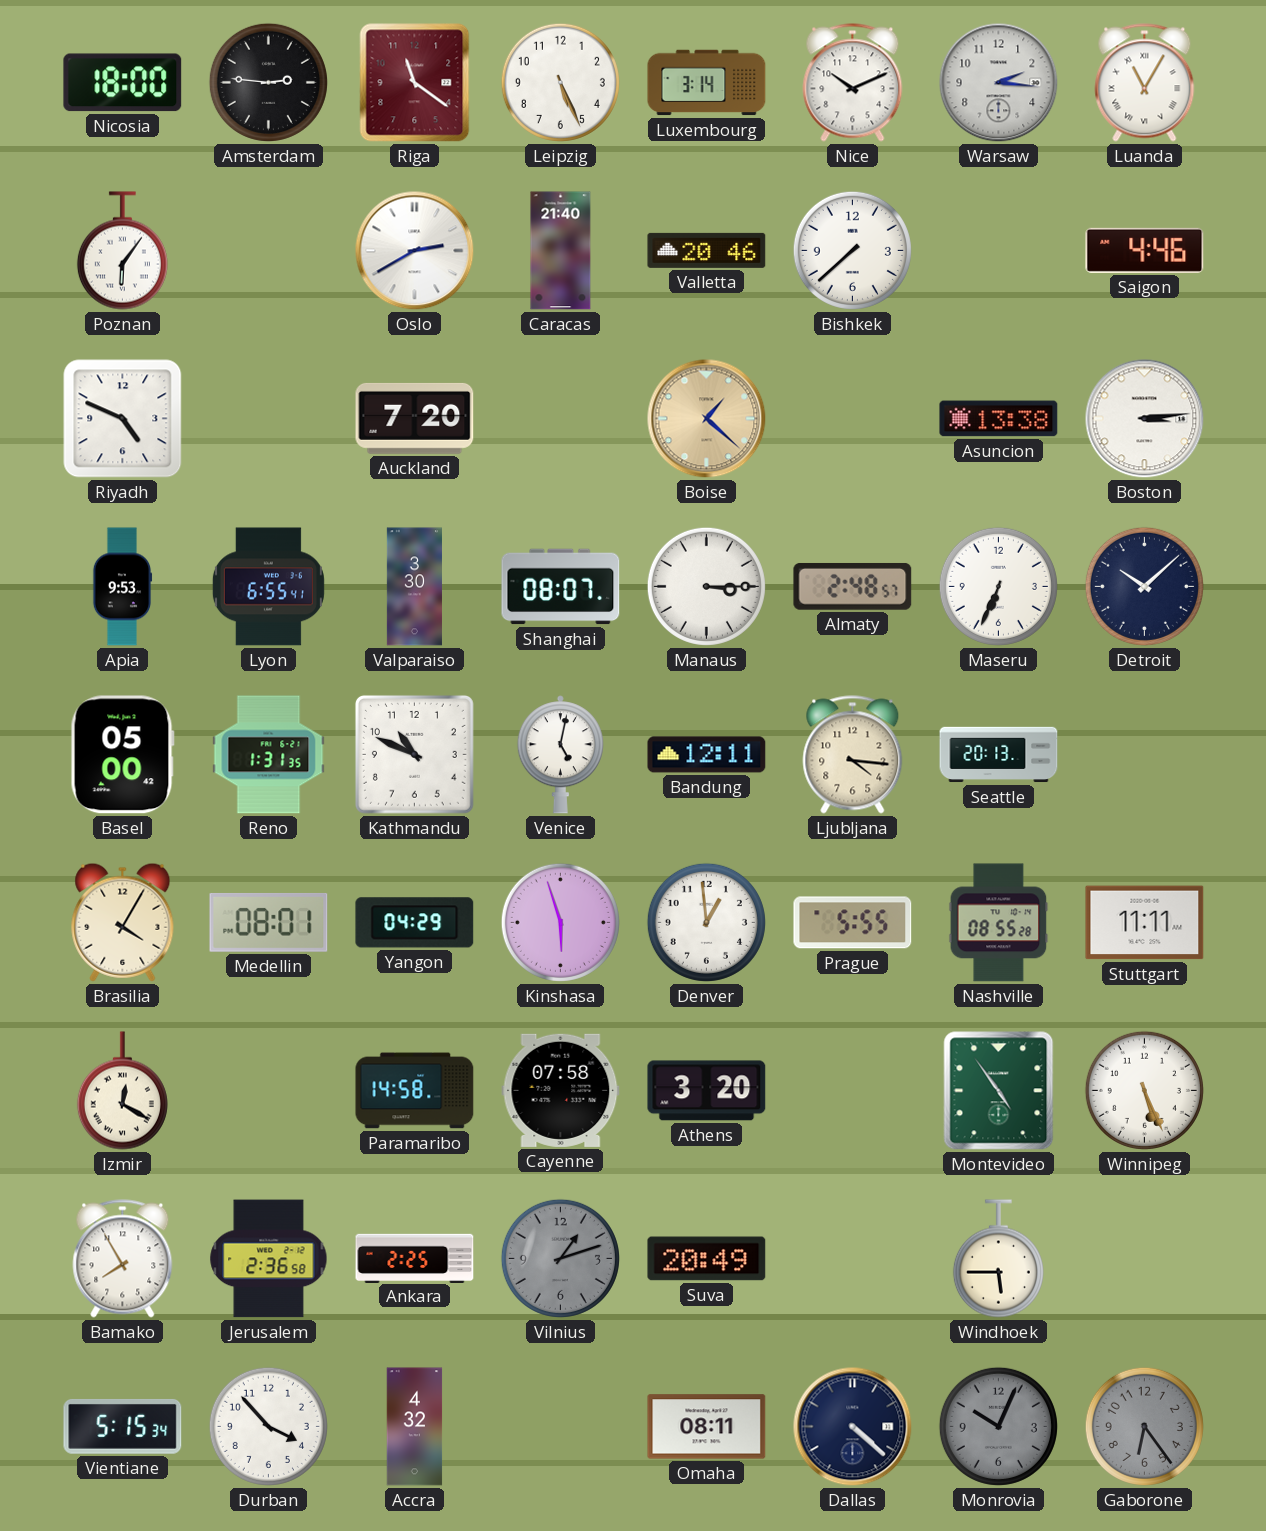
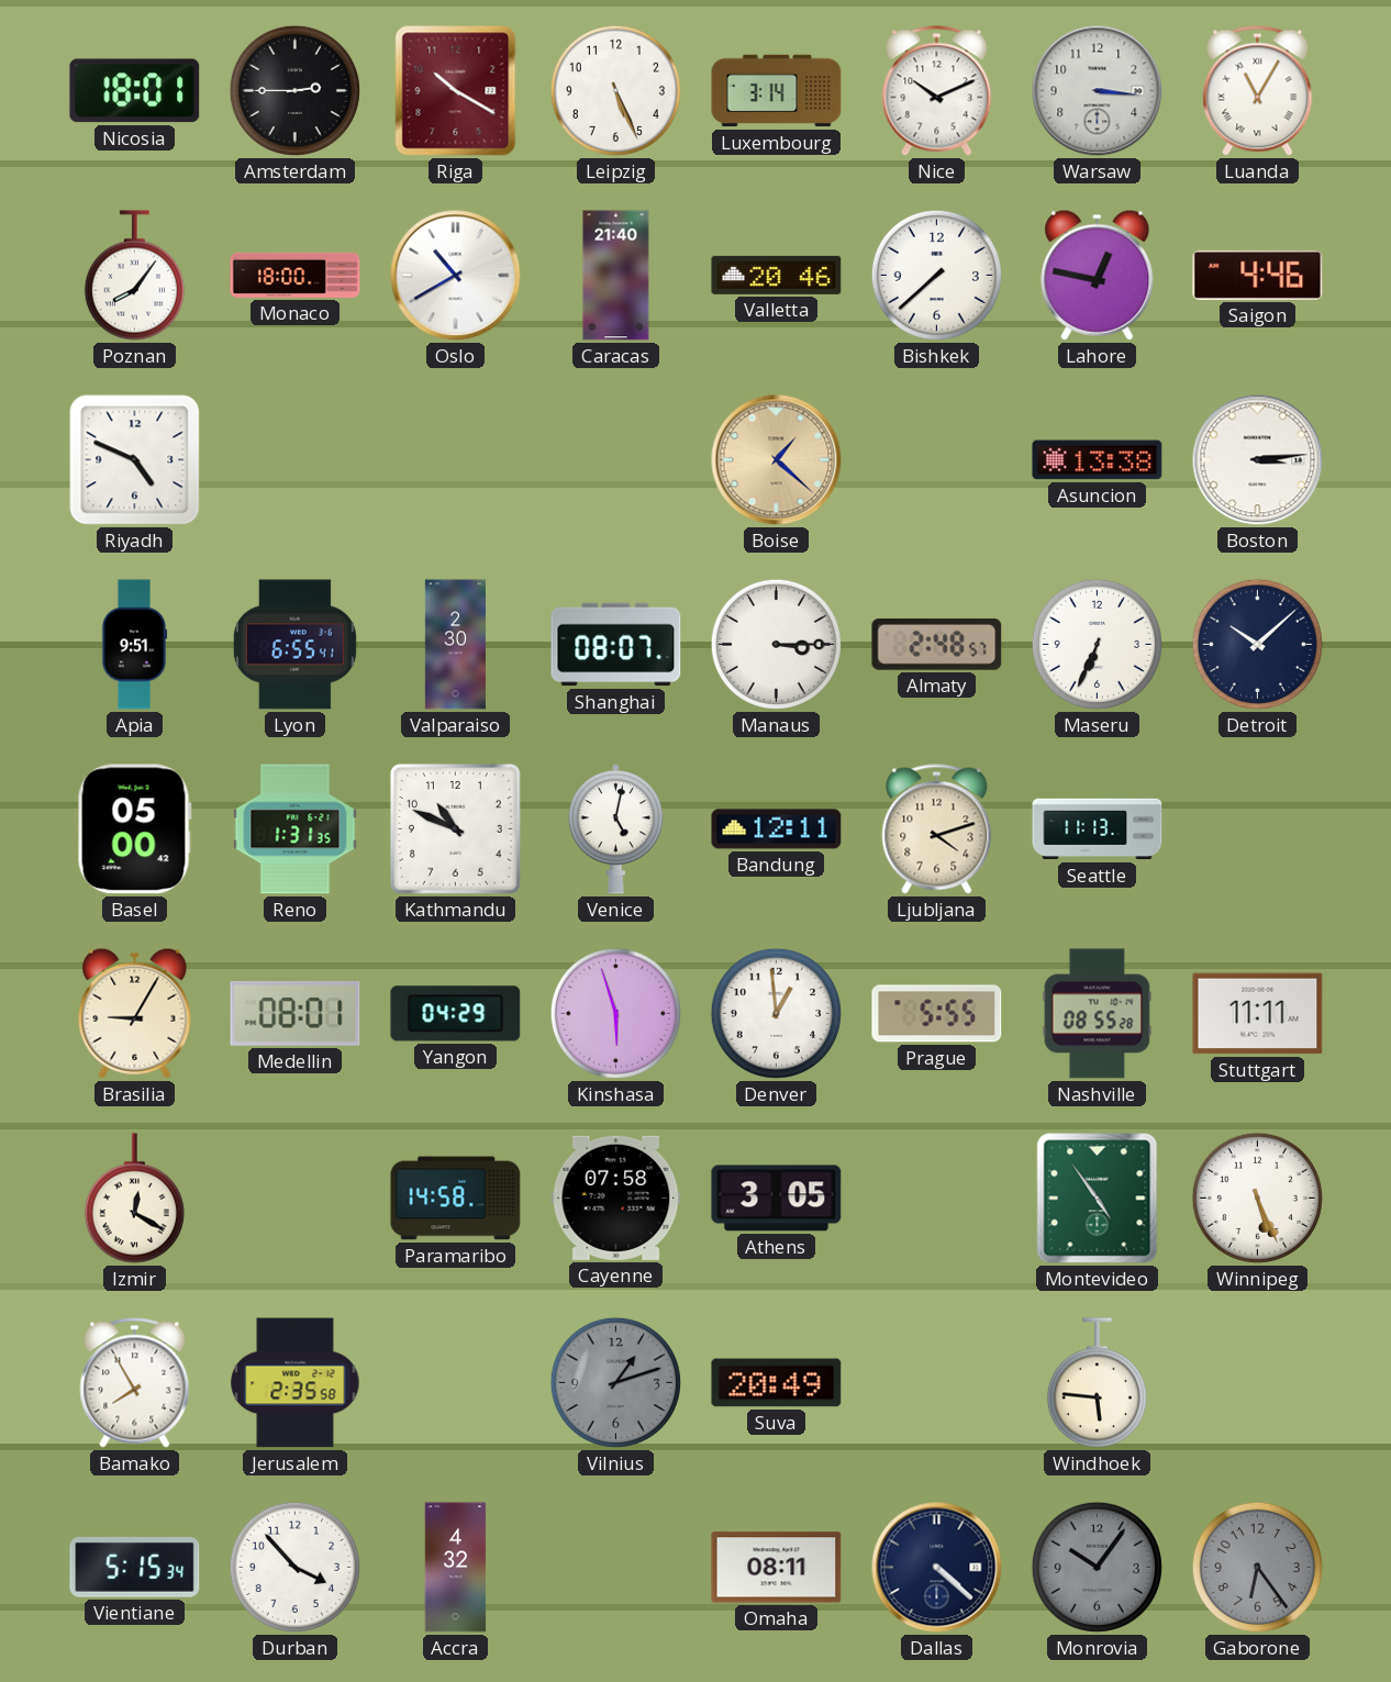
Nicosia: 18:00 -> 18:01 (135, 91)
Amsterdam: 2:46 -> 2:45 (294, 90)
Riga: 11:21 -> 10:20 (456, 91)
Warsaw: 2:16 -> 3:16 (1098, 91)
Poznan: 6:06 -> 8:06 (134, 276)
Monaco: none -> 18:00 (296, 275)
Oslo: 2:40 -> 10:40 (456, 276)
Lahore: none -> 12:47 (1098, 275)
Auckland: 7:20 -> none (415, 418)
Apia: 9:53 -> 9:51 (134, 645)
Valparaiso: 3:30 -> 2:30 (455, 645)
Ljubljana: 4:16 -> 4:12 (937, 829)
Seattle: 20:13 -> 11:13 (1098, 829)
Brasilia: 4:05 -> 9:05 (135, 1013)
Athens: 3:20 -> 3:05 (777, 1199)
Jerusalem: 2:36 -> 2:35 (296, 1383)
Ankara: 2:25 -> none (415, 1258)
Windhoek: 5:45 -> 5:46 (1097, 1383)
Monrovia: 10:04 -> 10:06 (1097, 1567)
